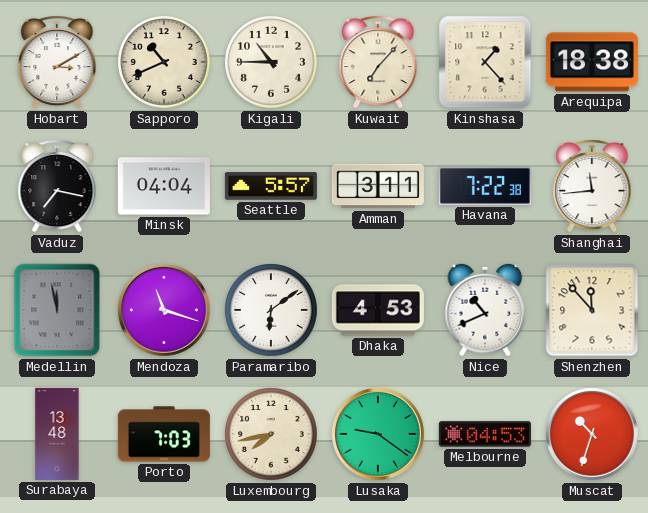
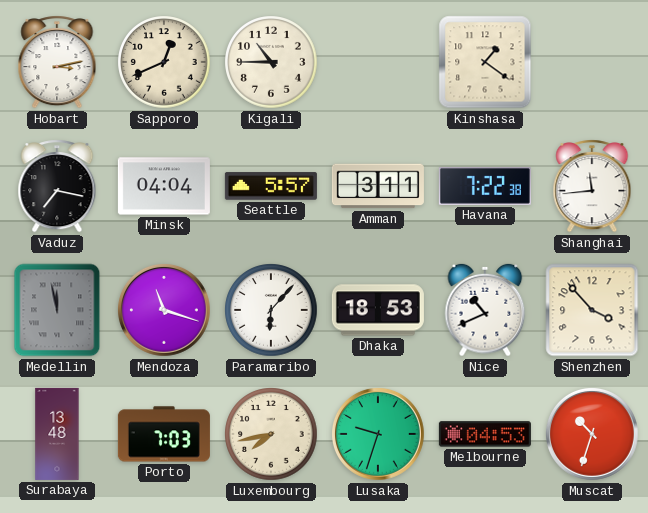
Hobart: 3:10 -> 3:13 (57, 63)
Sapporo: 10:41 -> 12:41 (164, 62)
Kuwait: 7:07 -> none (378, 63)
Kinshasa: 1:23 -> 1:21 (485, 62)
Arequipa: 18:38 -> none (592, 62)
Paramaribo: 6:09 -> 6:07 (271, 310)
Dhaka: 4:53 -> 18:53 (378, 310)
Shenzhen: 11:53 -> 3:53 (592, 310)
Lusaka: 9:21 -> 9:33 (379, 435)
